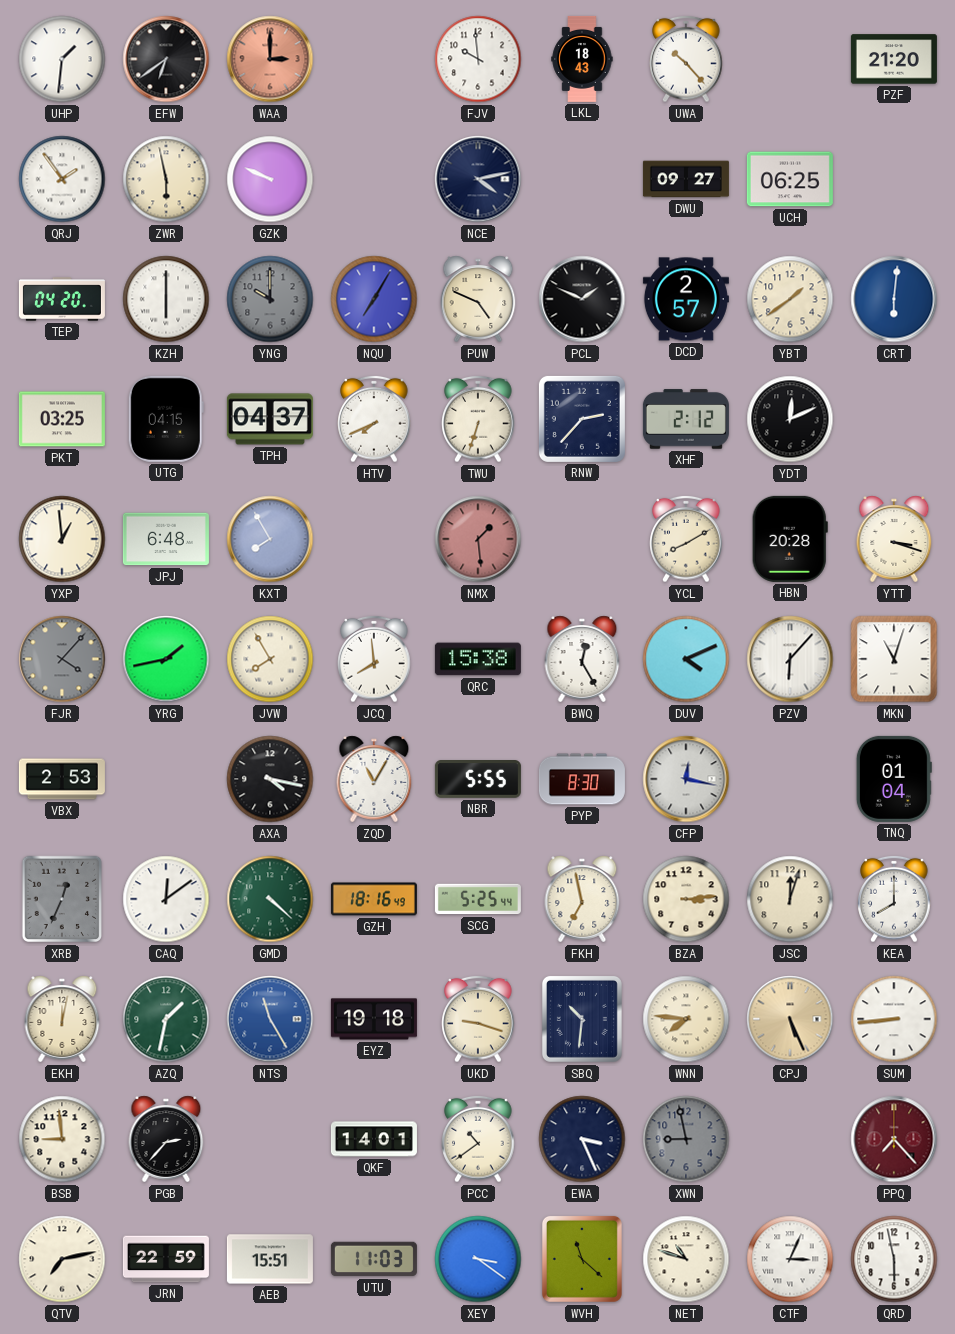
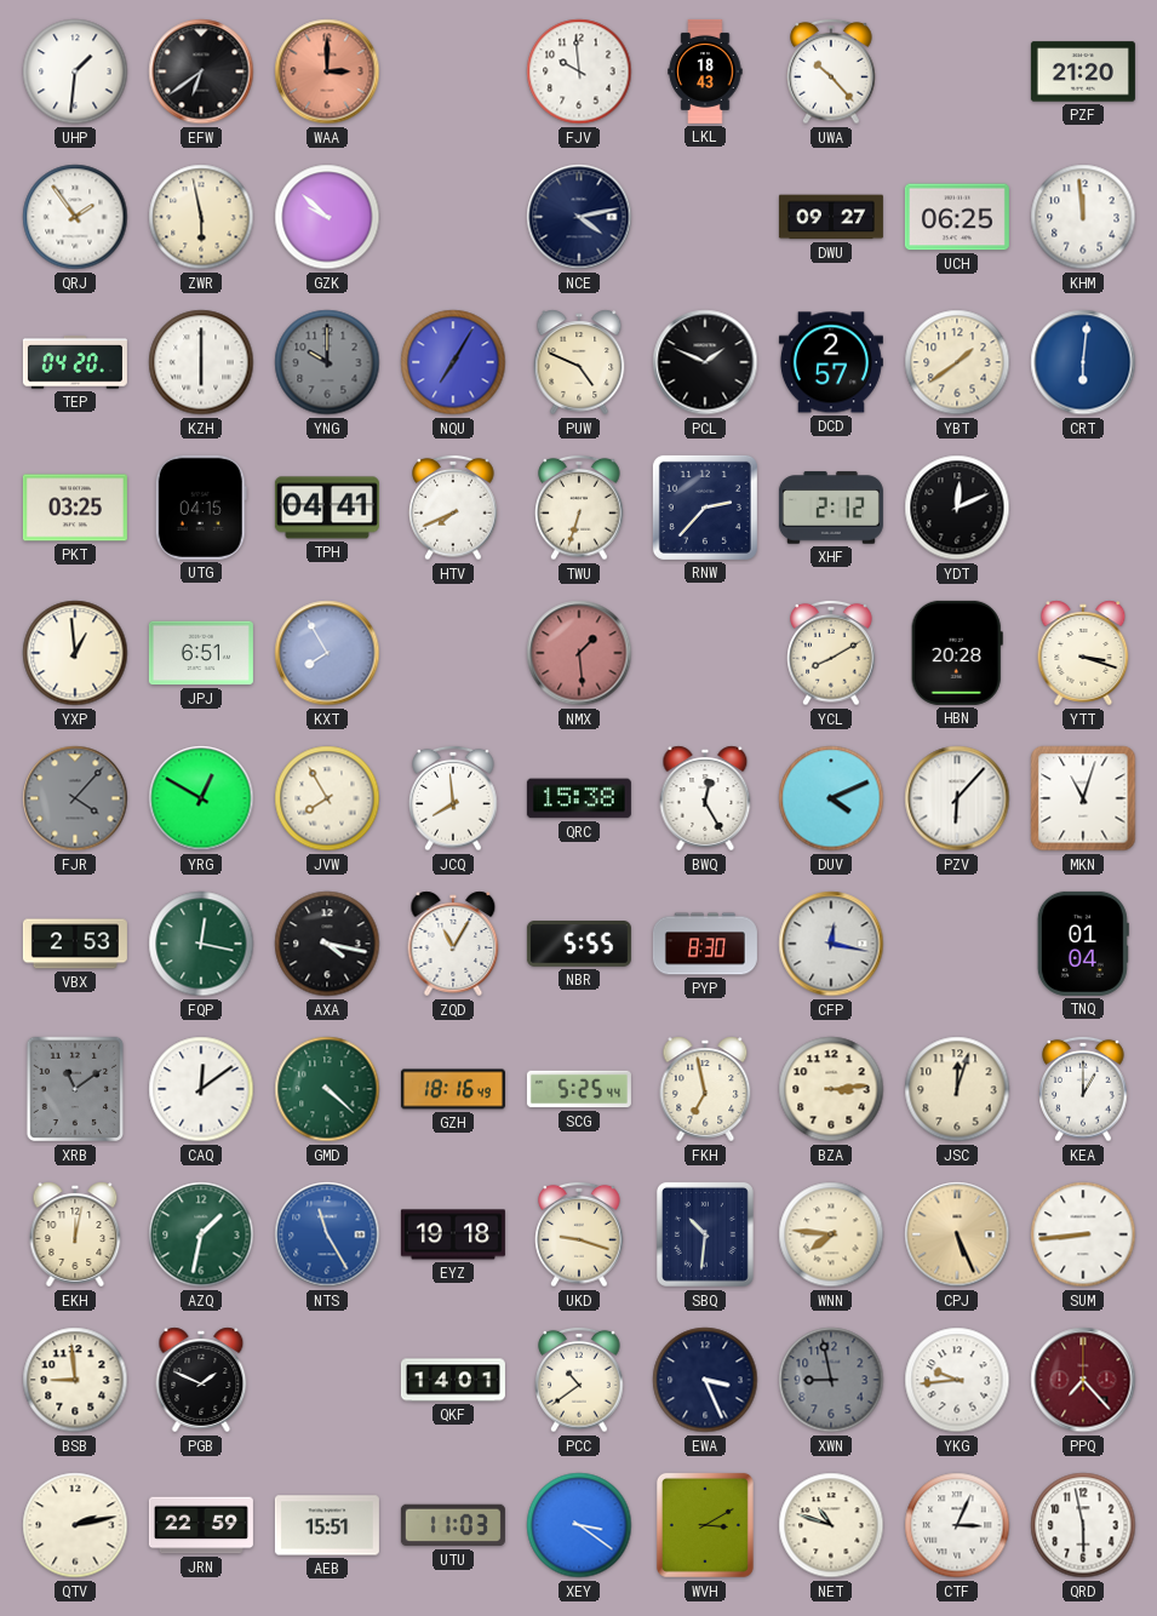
GZK: 9:49 -> 9:52 (327, 217)
KHM: none -> 11:59 (1083, 217)
TPH: 04:37 -> 04:41 (327, 508)
JPJ: 6:48 -> 6:51 (201, 653)
YRG: 1:43 -> 12:50 (201, 798)
FQP: none -> 12:17 (201, 944)
XRB: 12:34 -> 11:09 (75, 1089)
KEA: 8:00 -> 1:00 (1083, 1089)
PGB: 2:37 -> 1:49 (201, 1380)
YKG: none -> 9:44 (957, 1380)
QTV: 7:13 -> 2:13 (75, 1525)
WVH: 11:22 -> 3:10 (705, 1525)
